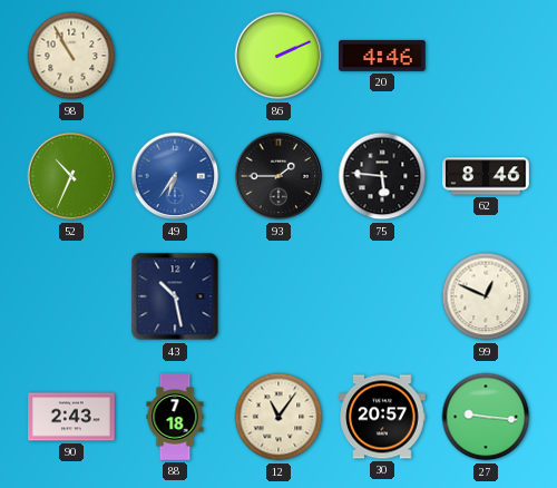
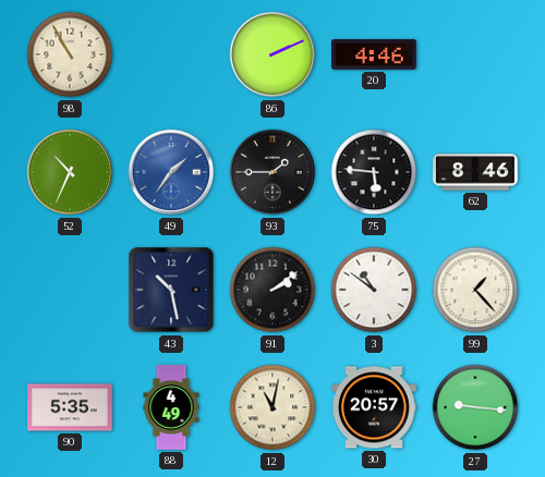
49: 6:36 -> 1:36 (171, 172)
91: none -> 2:09 (272, 290)
3: none -> 10:51 (374, 290)
99: 12:49 -> 1:23 (475, 290)
90: 2:43 -> 5:35 (70, 407)
88: 7:18 -> 4:49 (171, 407)
12: 11:06 -> 11:02 (272, 407)
